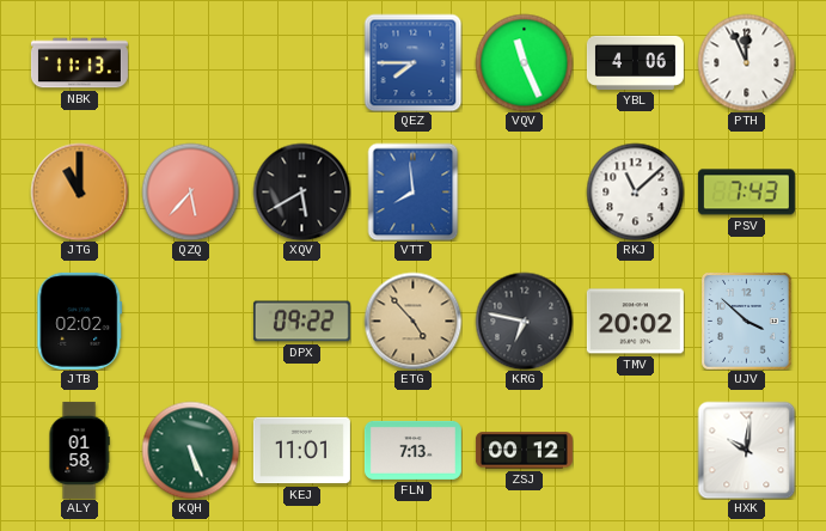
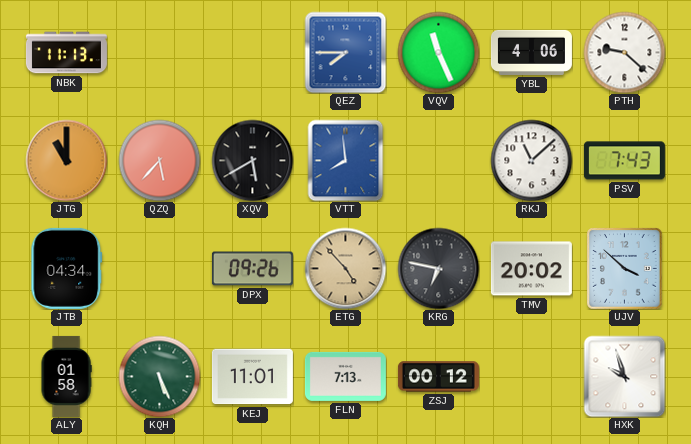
PTH: 11:56 -> 9:22 (624, 52)
JTB: 02:02 -> 04:34 (67, 268)
DPX: 09:22 -> 09:26 (252, 269)
HXK: 10:01 -> 9:57 (624, 376)
